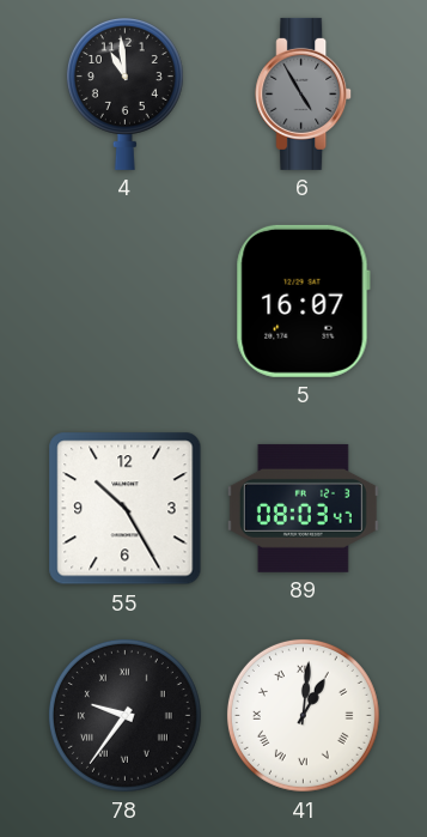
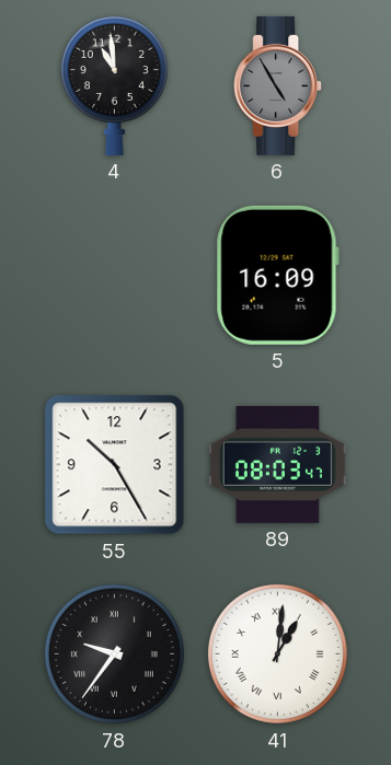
5: 16:07 -> 16:09 (277, 275)
